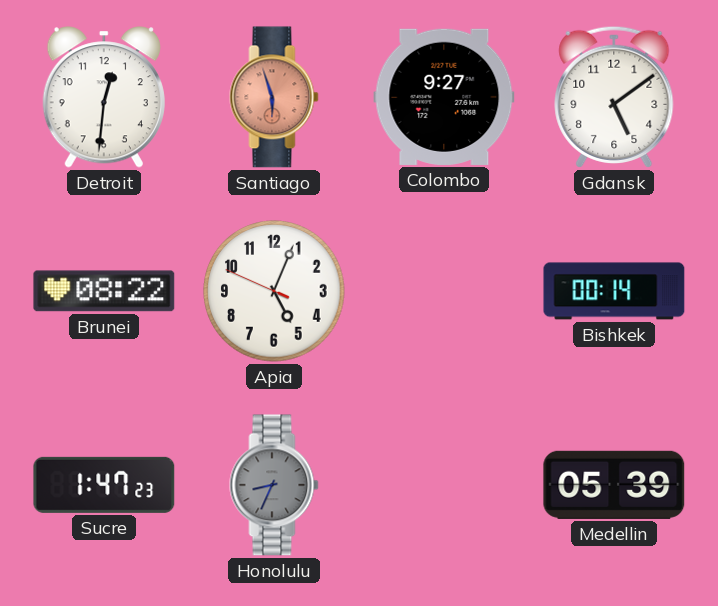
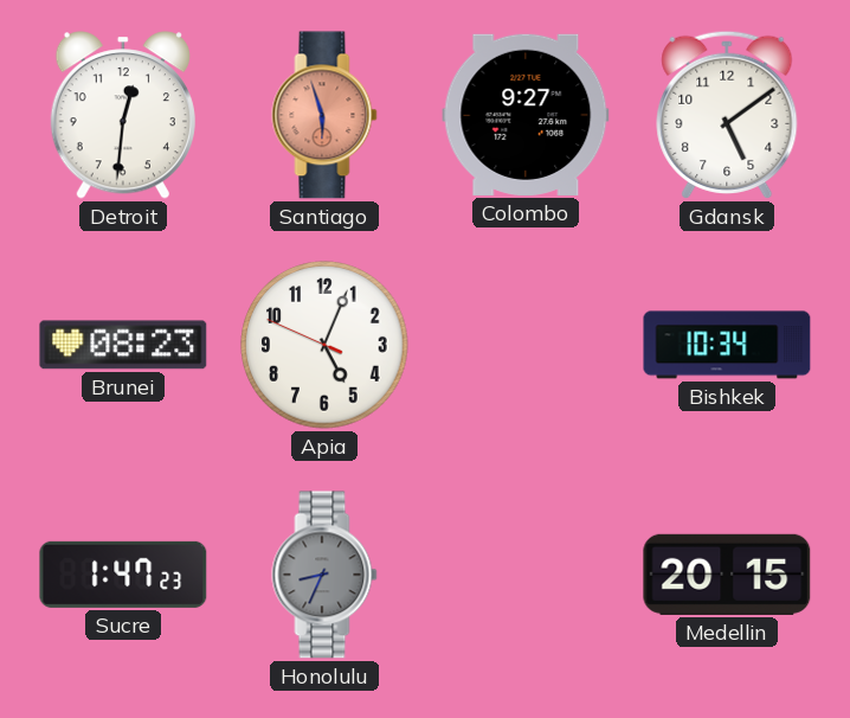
Brunei: 08:22 -> 08:23 (123, 345)
Bishkek: 00:14 -> 10:34 (727, 345)
Medellin: 05:39 -> 20:15 (727, 575)
